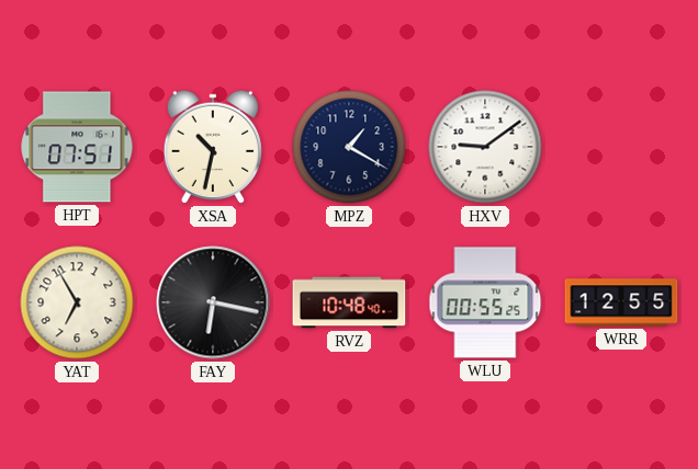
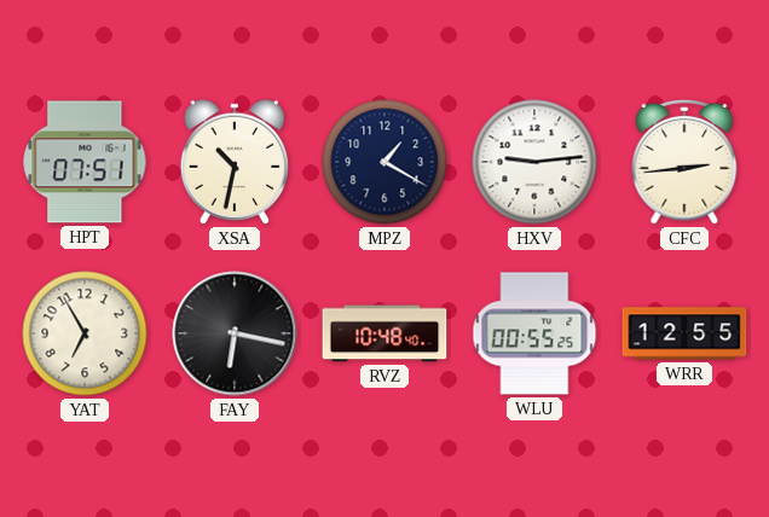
HXV: 9:09 -> 9:14 (534, 162)
CFC: none -> 2:44 (684, 162)
